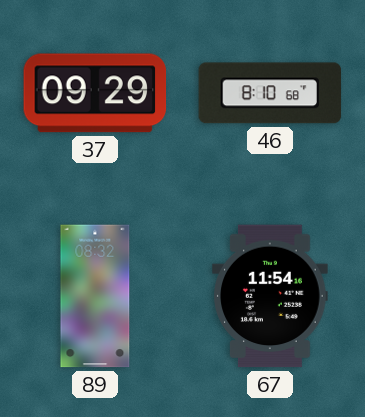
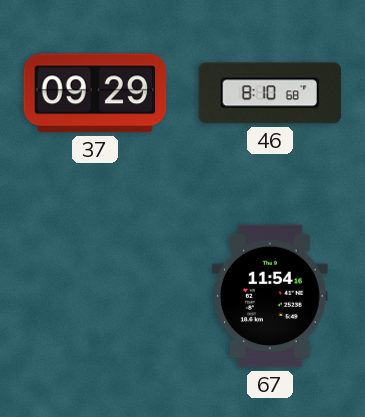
89: 08:32 -> none (95, 296)
